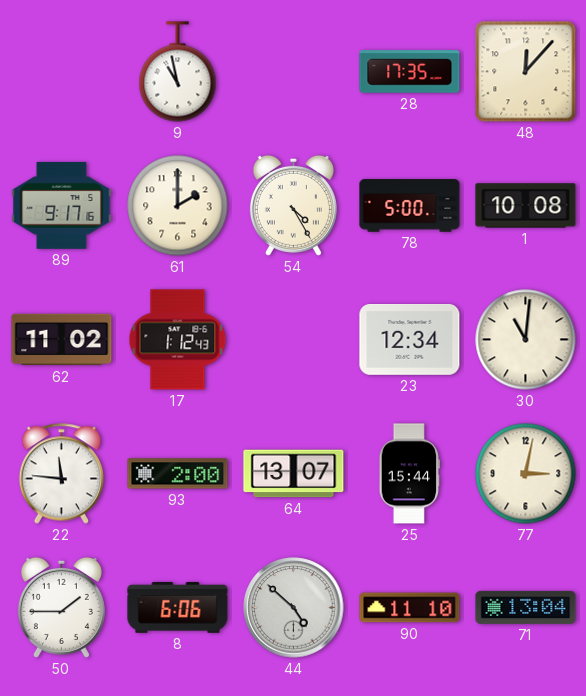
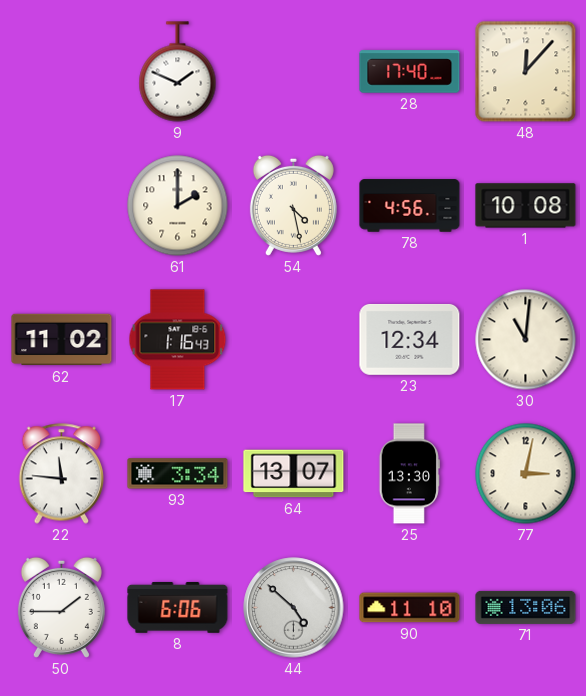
9: 10:58 -> 1:49 (178, 72)
28: 17:35 -> 17:40 (410, 72)
89: 9:17 -> none (62, 205)
54: 4:25 -> 4:28 (293, 205)
78: 5:00 -> 4:56 (410, 206)
17: 1:12 -> 1:16 (178, 340)
93: 2:00 -> 3:34 (178, 474)
25: 15:44 -> 13:30 (409, 474)
71: 13:04 -> 13:06 (526, 607)
